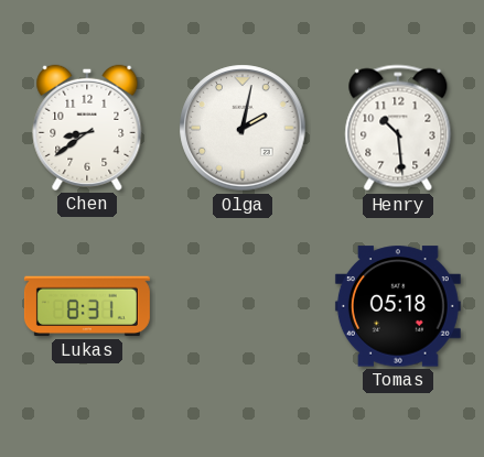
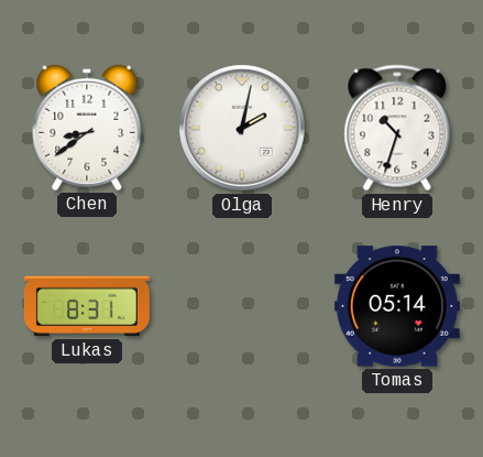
Henry: 10:29 -> 10:33 (397, 128)
Tomas: 05:18 -> 05:14 (397, 306)
